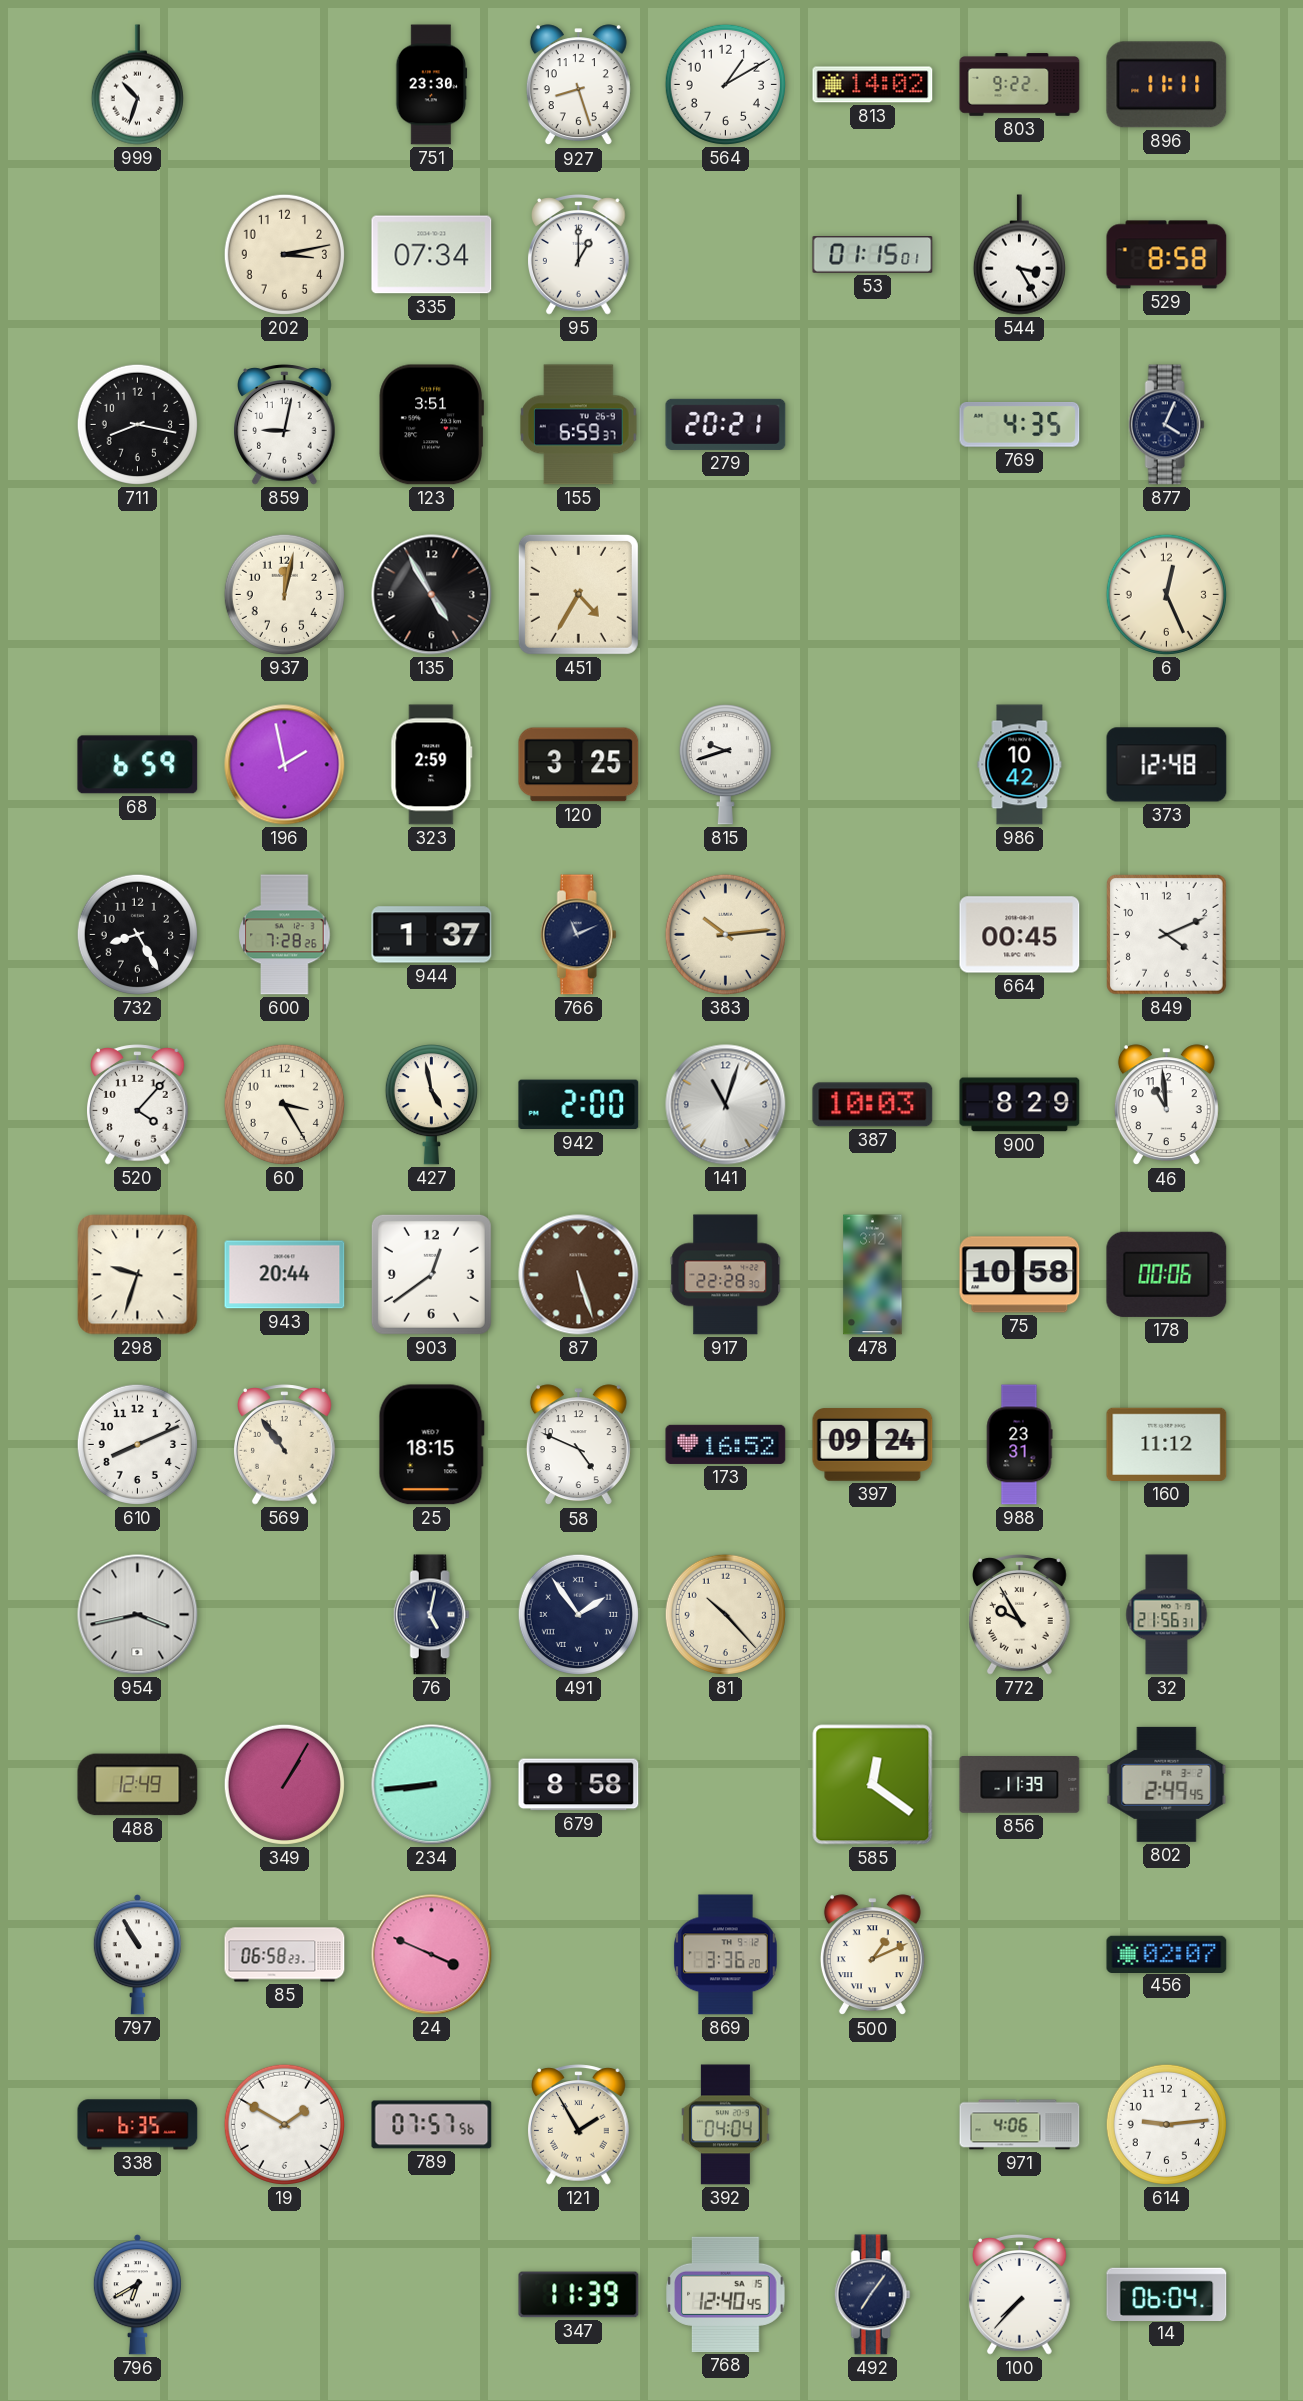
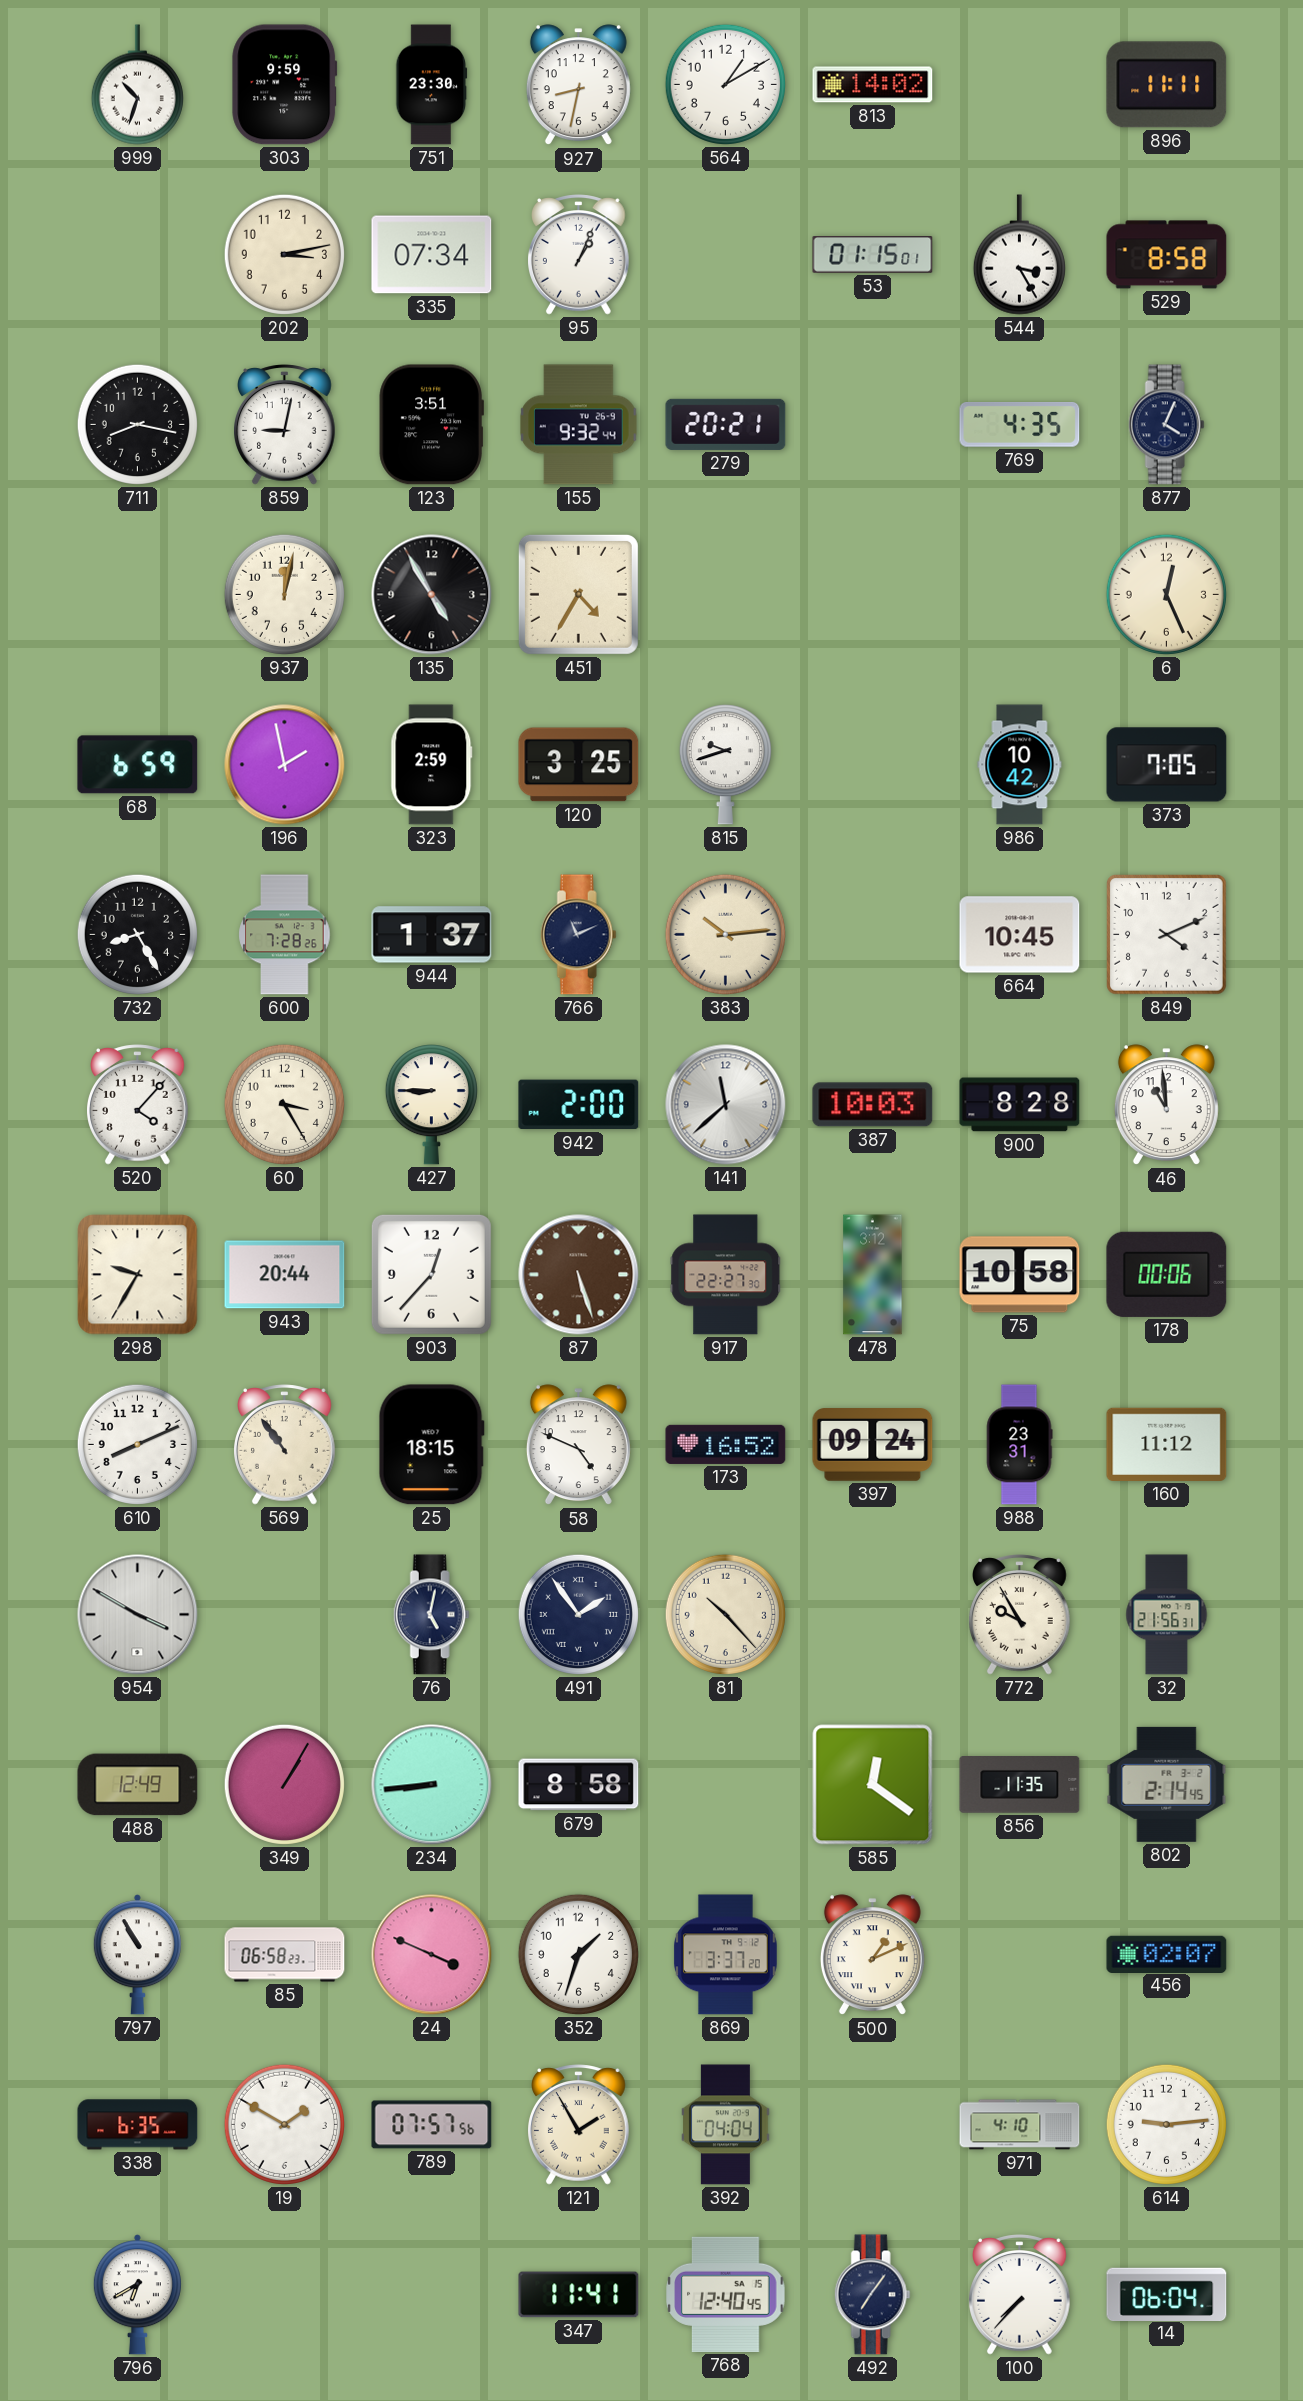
303: none -> 9:59 (285, 85)
927: 8:27 -> 8:32 (578, 85)
803: 9:22 -> none (1020, 85)
95: 1:00 -> 1:04 (579, 255)
155: 6:59 -> 9:32 (579, 425)
373: 12:48 -> 7:05 (1167, 765)
664: 00:45 -> 10:45 (1020, 935)
427: 4:58 -> 8:45 (431, 1105)
141: 11:03 -> 11:38 (726, 1105)
900: 8:29 -> 8:28 (1020, 1105)
298: 9:33 -> 9:35 (138, 1275)
903: 12:39 -> 12:37 (431, 1274)
917: 22:28 -> 22:27 (726, 1275)
954: 3:43 -> 3:50 (138, 1615)
856: 11:39 -> 11:35 (1020, 1785)
802: 2:49 -> 2:14 (1167, 1784)
352: none -> 1:33 (578, 1954)
869: 3:36 -> 3:37 (725, 1955)
971: 4:06 -> 4:10 (1020, 2125)
347: 11:39 -> 11:41 (579, 2295)
